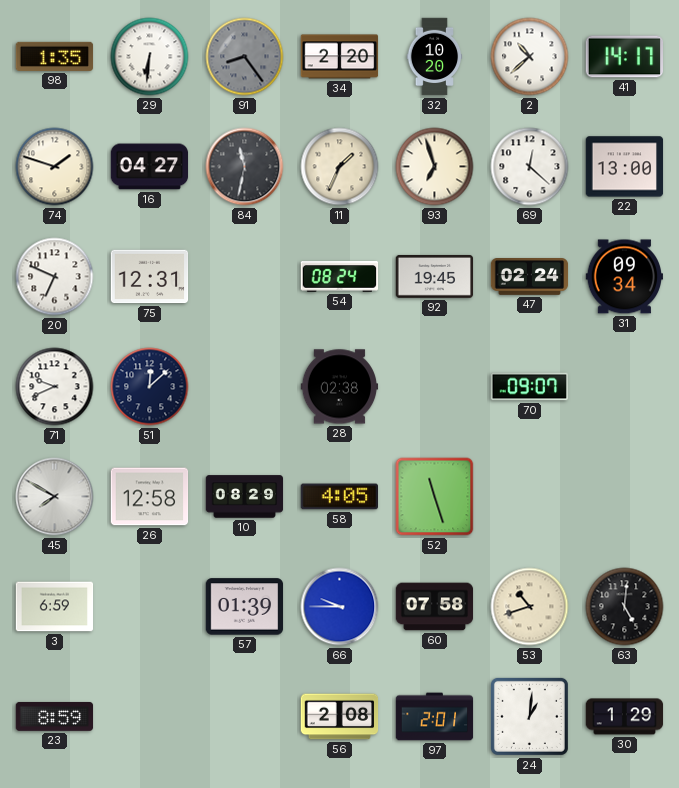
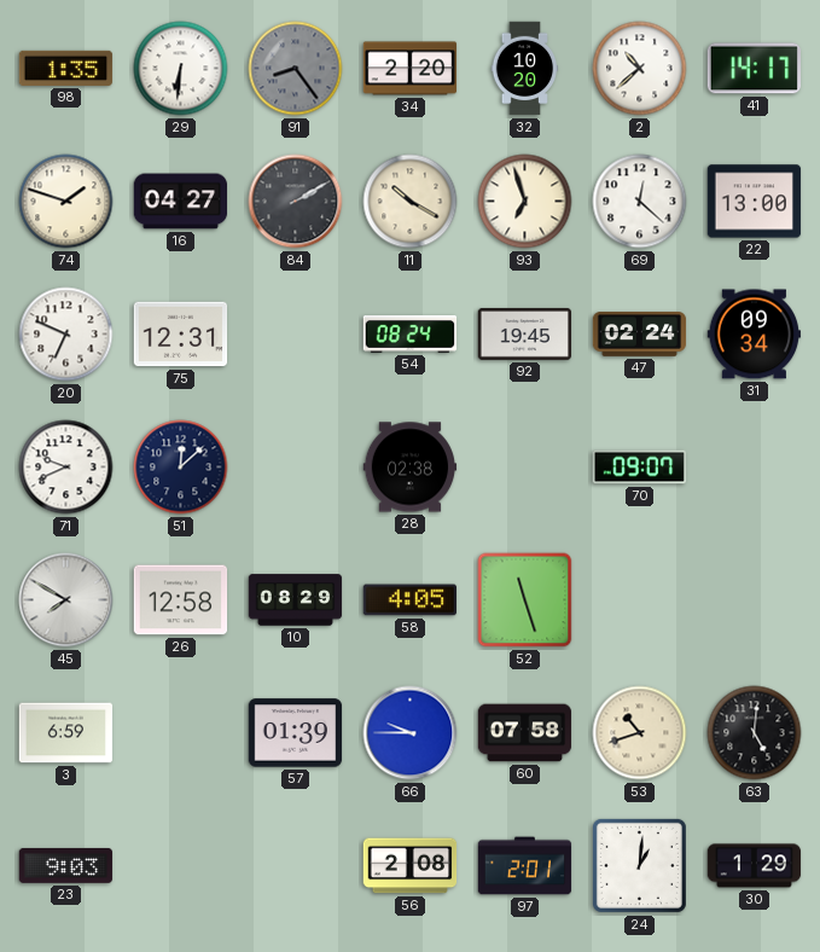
84: 11:32 -> 2:10 (296, 202)
11: 1:34 -> 10:20 (411, 202)
23: 8:59 -> 9:03 (66, 865)
